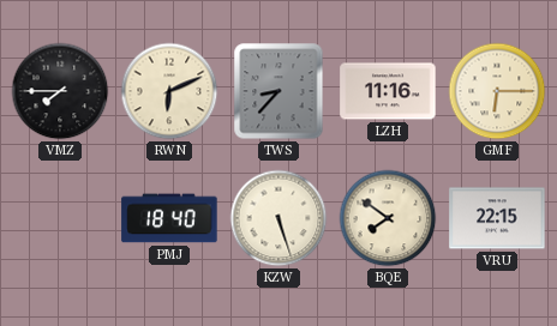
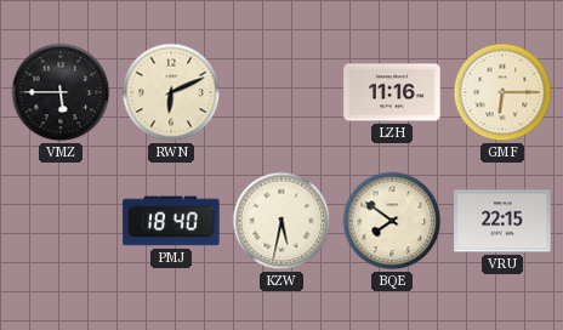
VMZ: 7:45 -> 5:45 (61, 92)
TWS: 8:37 -> none (278, 91)
KZW: 5:27 -> 5:32 (281, 221)
